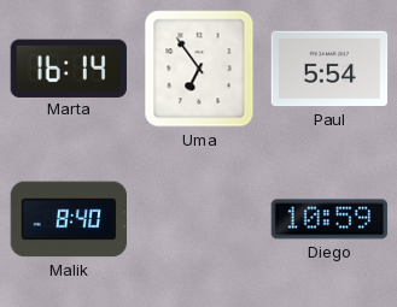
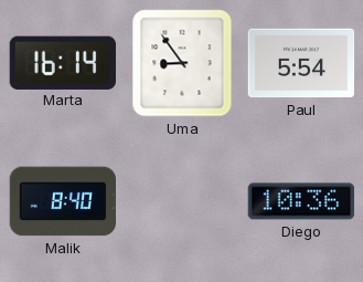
Uma: 6:54 -> 8:54 (182, 63)
Diego: 10:59 -> 10:36 (301, 201)
